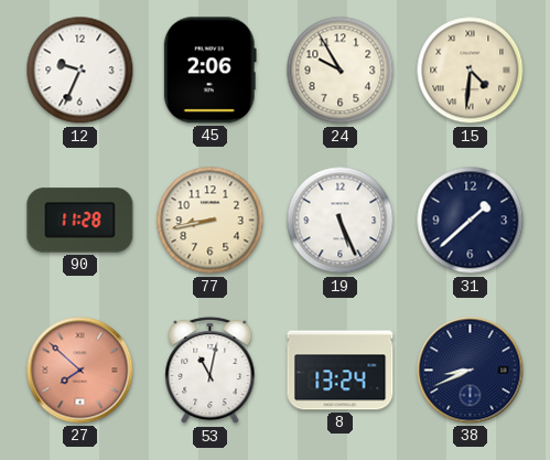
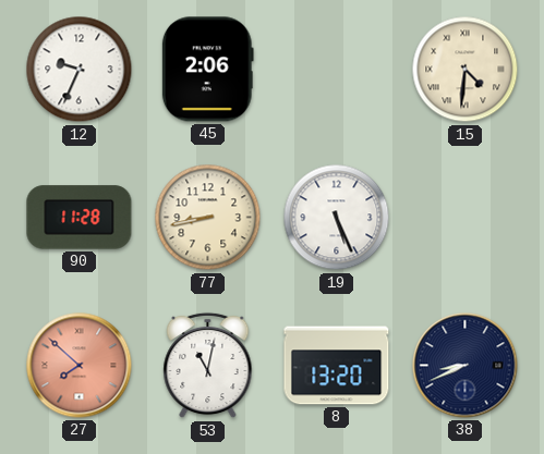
24: 9:55 -> none (341, 71)
31: 1:38 -> none (471, 221)
8: 13:24 -> 13:20 (337, 366)
